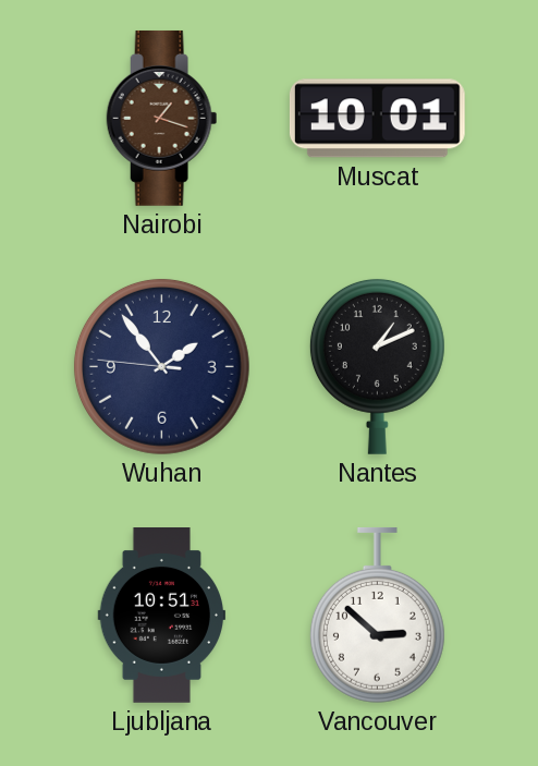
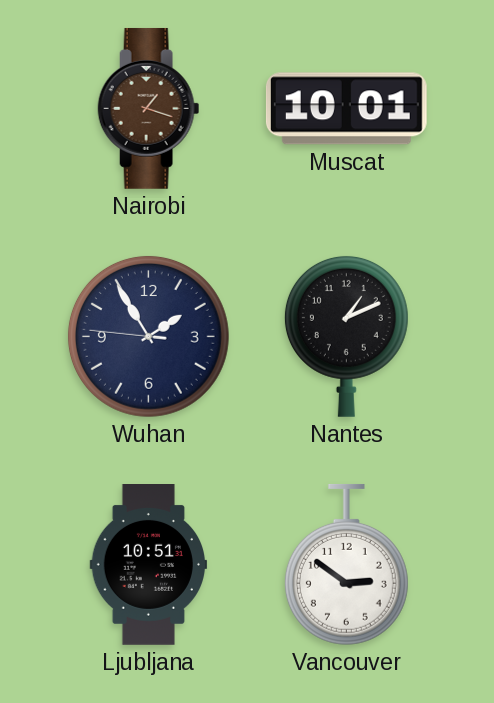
Wuhan: 1:53 -> 1:54 (148, 336)
Vancouver: 2:52 -> 2:51 (346, 564)
